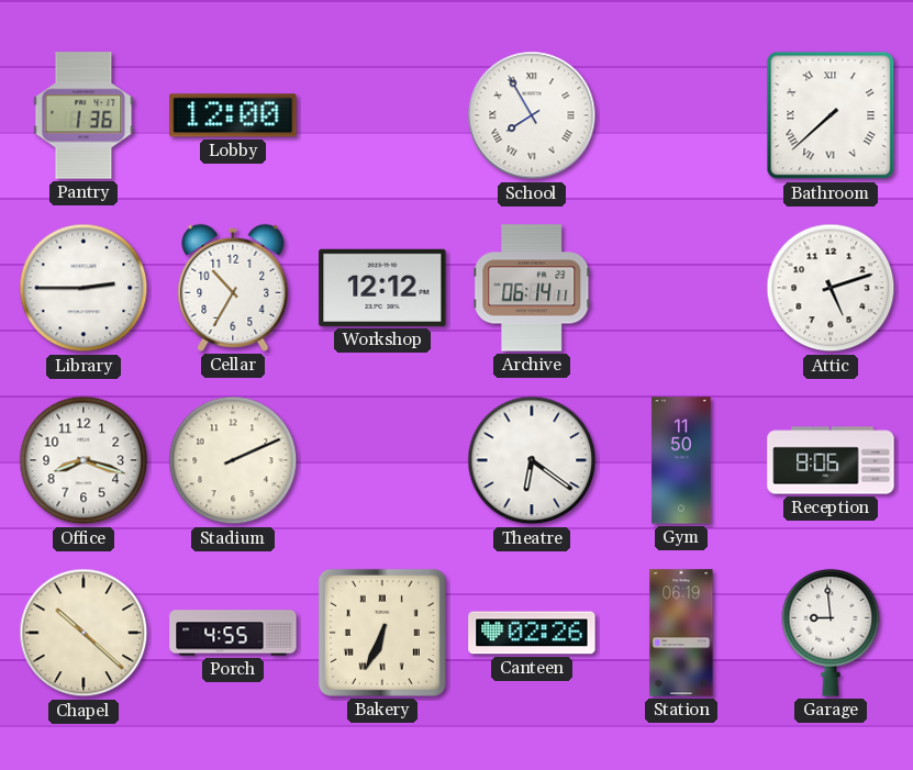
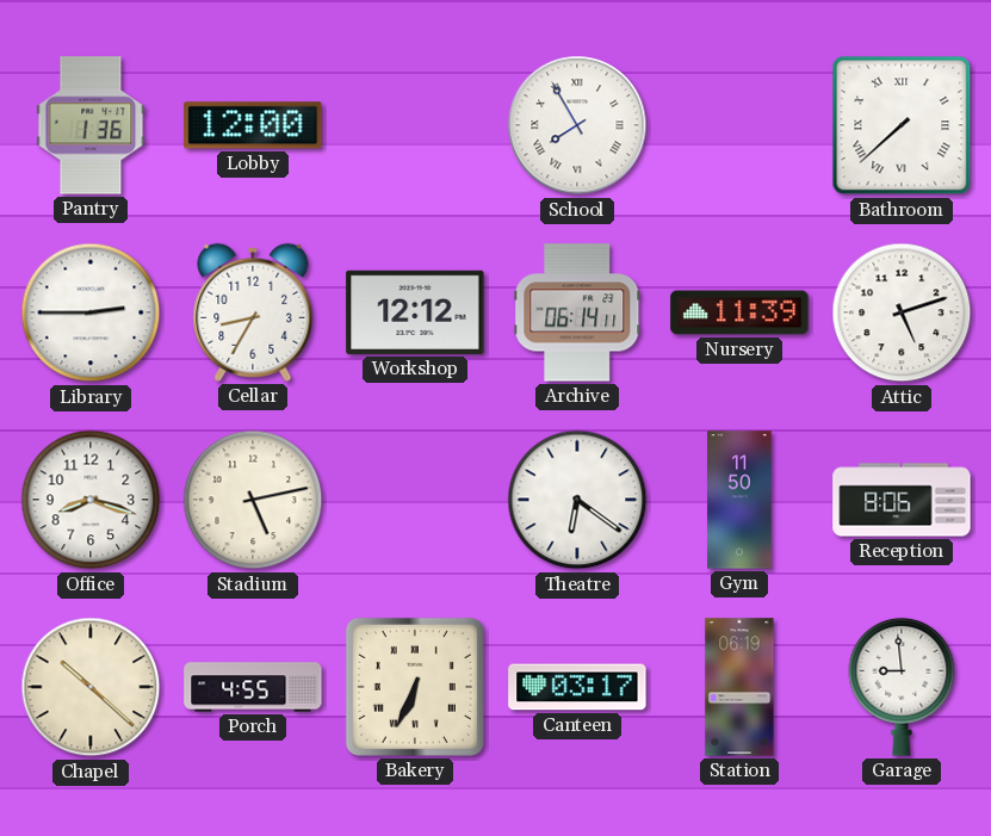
Cellar: 10:35 -> 8:35 (253, 312)
Nursery: none -> 11:39 (739, 312)
Stadium: 2:11 -> 5:13 (253, 500)
Canteen: 02:26 -> 03:17 (577, 687)
